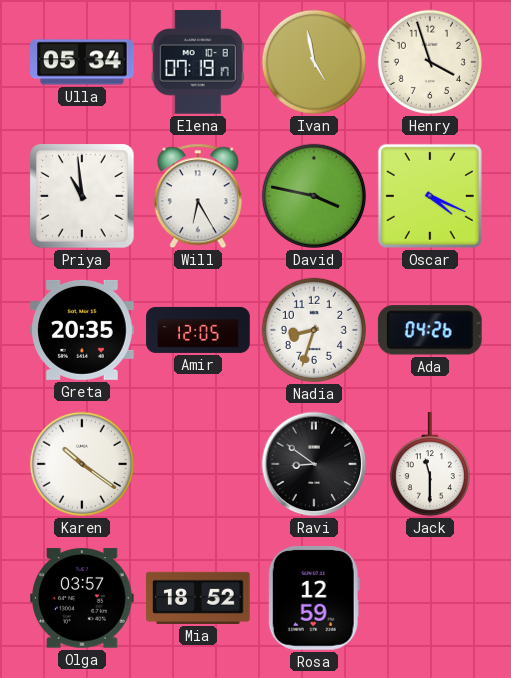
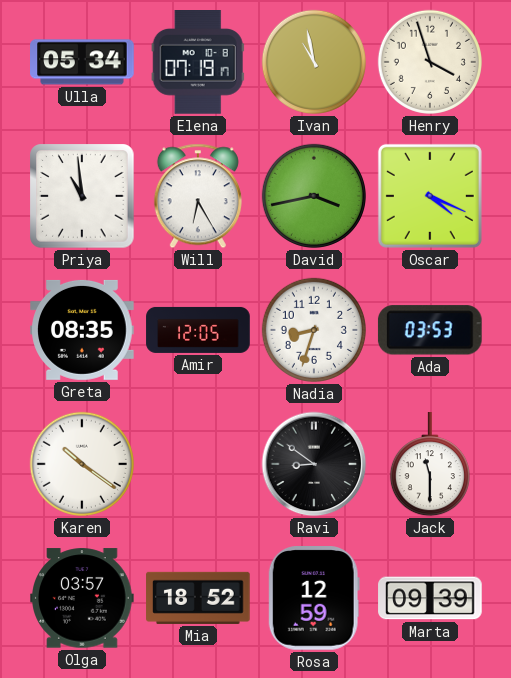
Ivan: 4:58 -> 10:58 (314, 62)
David: 3:47 -> 3:43 (314, 196)
Greta: 20:35 -> 08:35 (82, 330)
Ada: 04:26 -> 03:53 (430, 330)
Marta: none -> 09:39 (430, 598)
